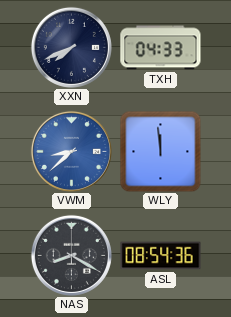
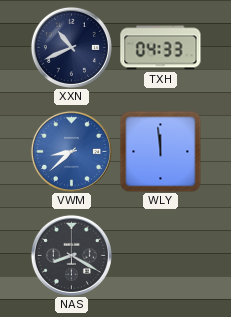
XXN: 7:41 -> 10:41 (71, 47)
ASL: 08:54 -> none (161, 256)
